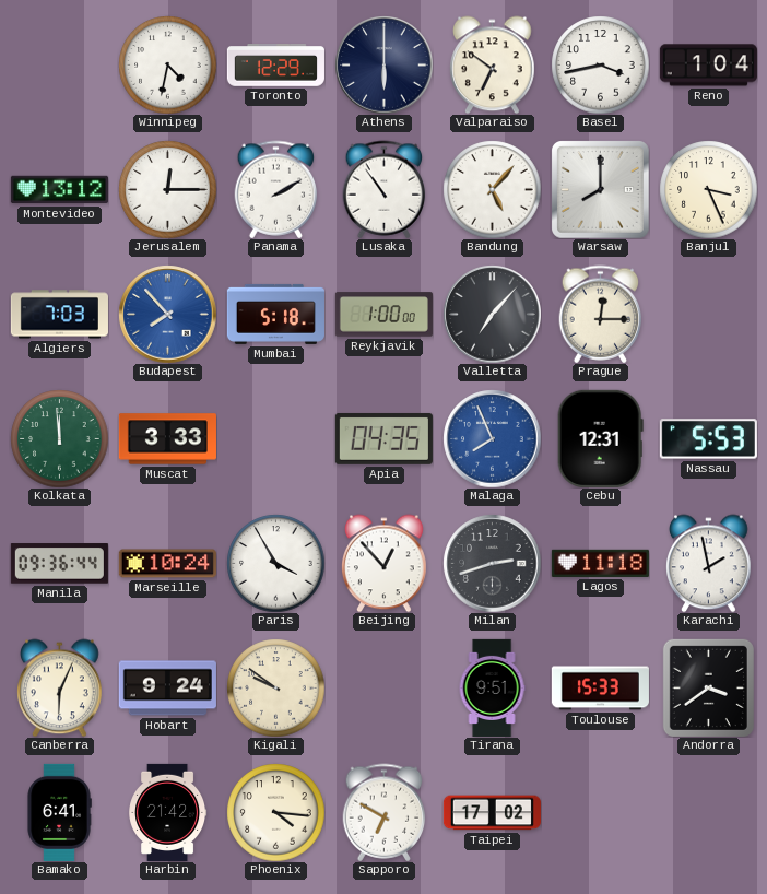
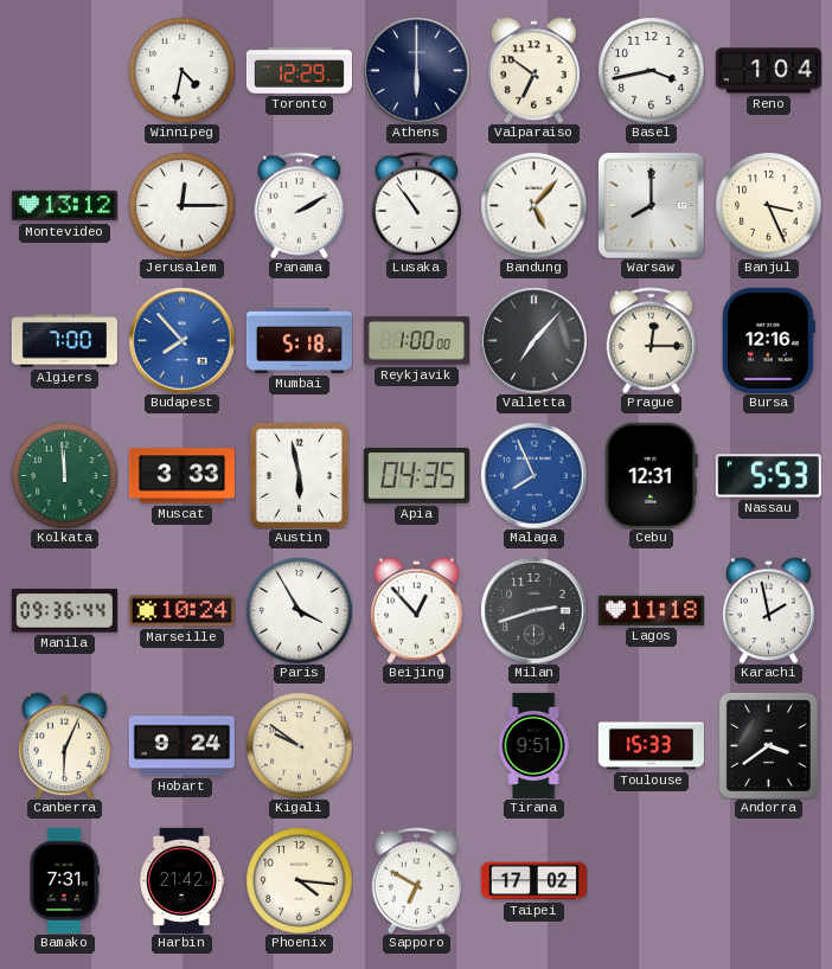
Algiers: 7:03 -> 7:00 (64, 341)
Bursa: none -> 12:16 (768, 340)
Austin: none -> 5:58 (299, 475)
Bamako: 6:41 -> 7:31 (64, 880)
